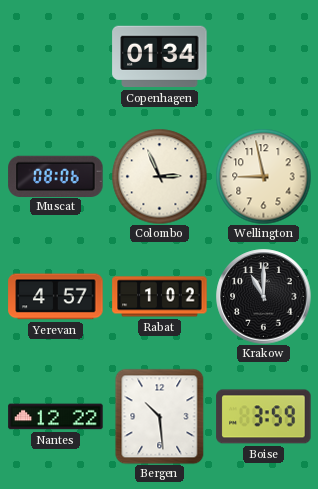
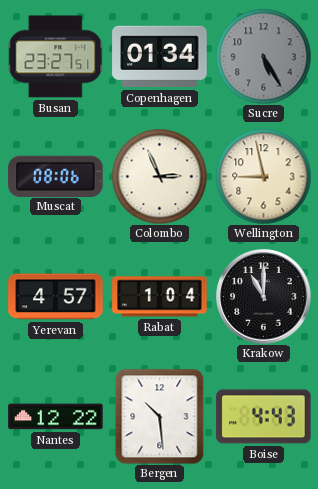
Busan: none -> 23:27 (55, 57)
Sucre: none -> 5:25 (263, 56)
Rabat: 1:02 -> 1:04 (160, 297)
Boise: 3:59 -> 4:43 (264, 417)
